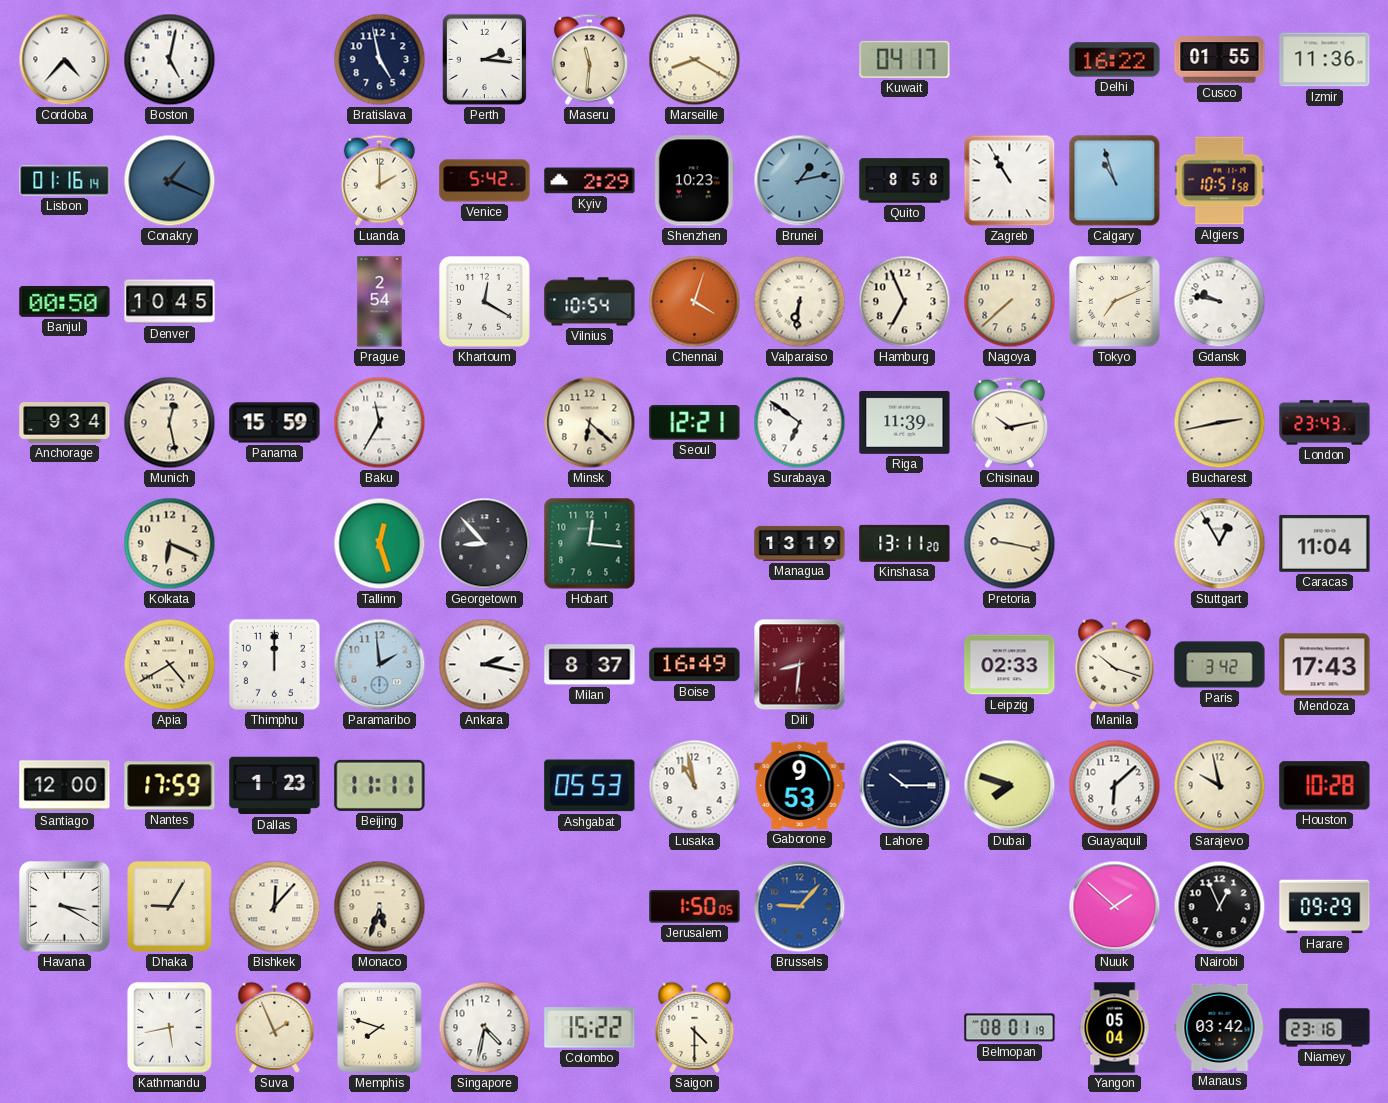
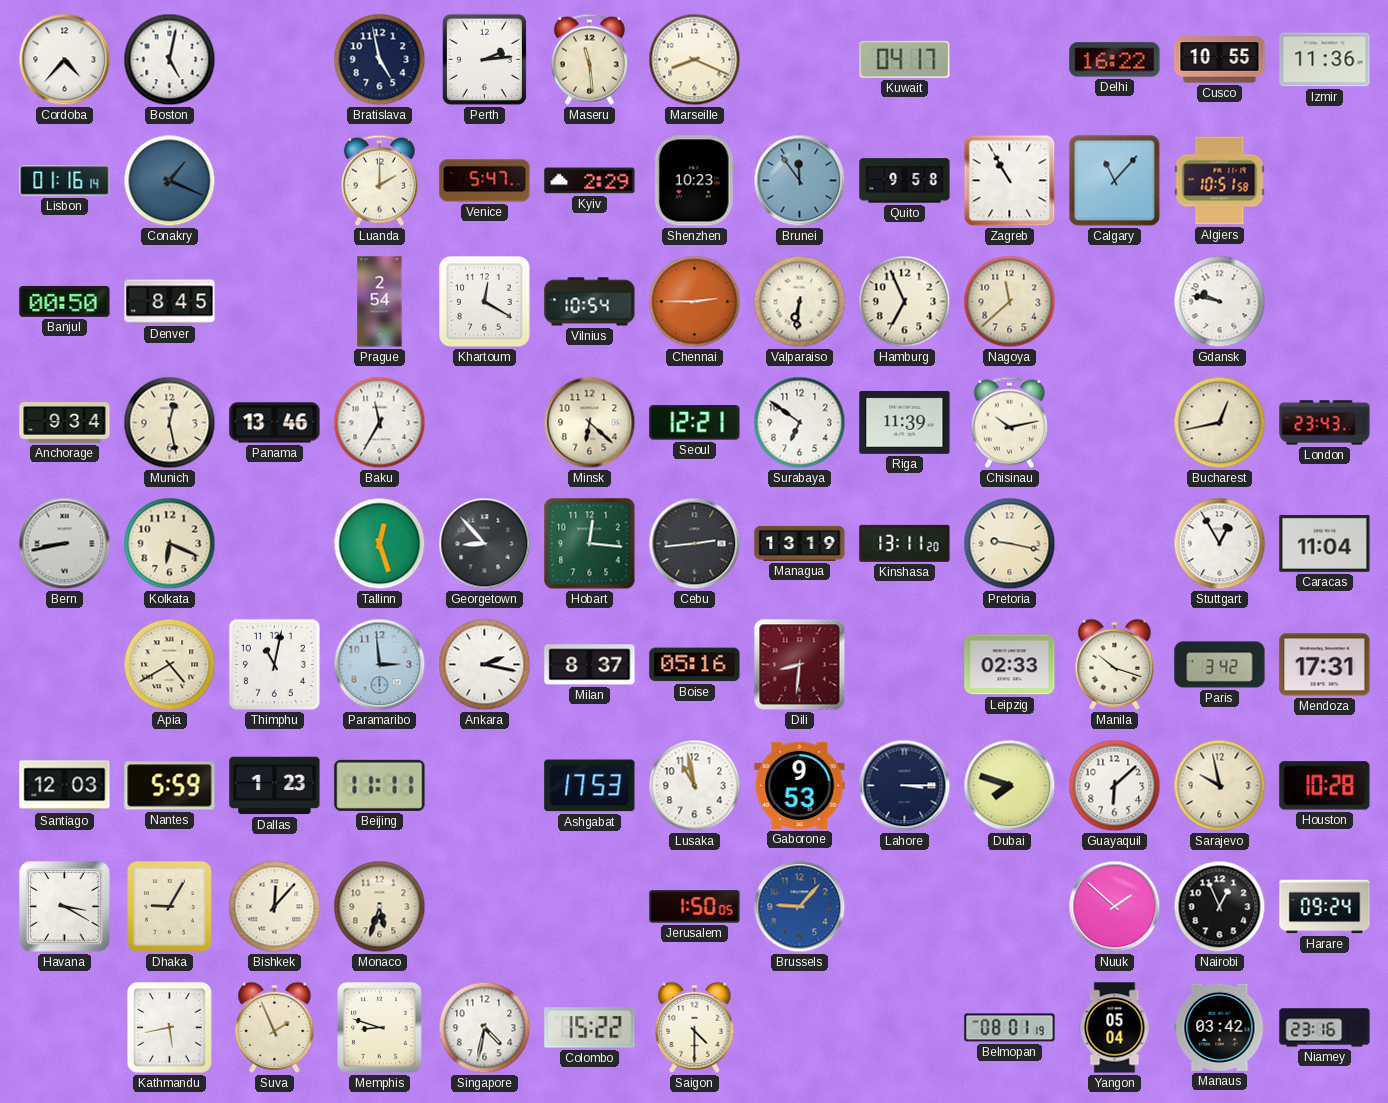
Perth: 2:16 -> 2:14 (484, 59)
Maseru: 11:31 -> 11:29 (589, 59)
Marseille: 8:20 -> 8:19 (695, 60)
Cusco: 01:55 -> 10:55 (1220, 60)
Venice: 5:42 -> 5:47 (485, 181)
Brunei: 1:13 -> 11:54 (800, 181)
Quito: 8:58 -> 9:58 (905, 181)
Calgary: 10:57 -> 11:07 (1115, 181)
Denver: 10:45 -> 8:45 (170, 302)
Chennai: 4:03 -> 2:45 (695, 302)
Nagoya: 7:38 -> 11:38 (1010, 302)
Tokyo: 7:11 -> none (1115, 302)
Panama: 15:59 -> 13:46 (275, 423)
Bucharest: 2:43 -> 12:43 (1220, 423)
Bern: none -> 8:43 (65, 544)
Cebu: none -> 2:44 (695, 544)
Thimphu: 12:00 -> 11:02 (274, 664)
Paramaribo: 1:59 -> 2:59 (380, 665)
Boise: 16:49 -> 05:16 (695, 665)
Mendoza: 17:43 -> 17:31 (1325, 665)
Santiago: 12:00 -> 12:03 (65, 786)
Nantes: 17:59 -> 5:59 (170, 786)
Ashgabat: 05:53 -> 17:53 (590, 786)
Lahore: 10:15 -> 3:15 (905, 786)
Harare: 09:29 -> 09:24 (1325, 907)
Memphis: 7:48 -> 8:48 (380, 1028)
